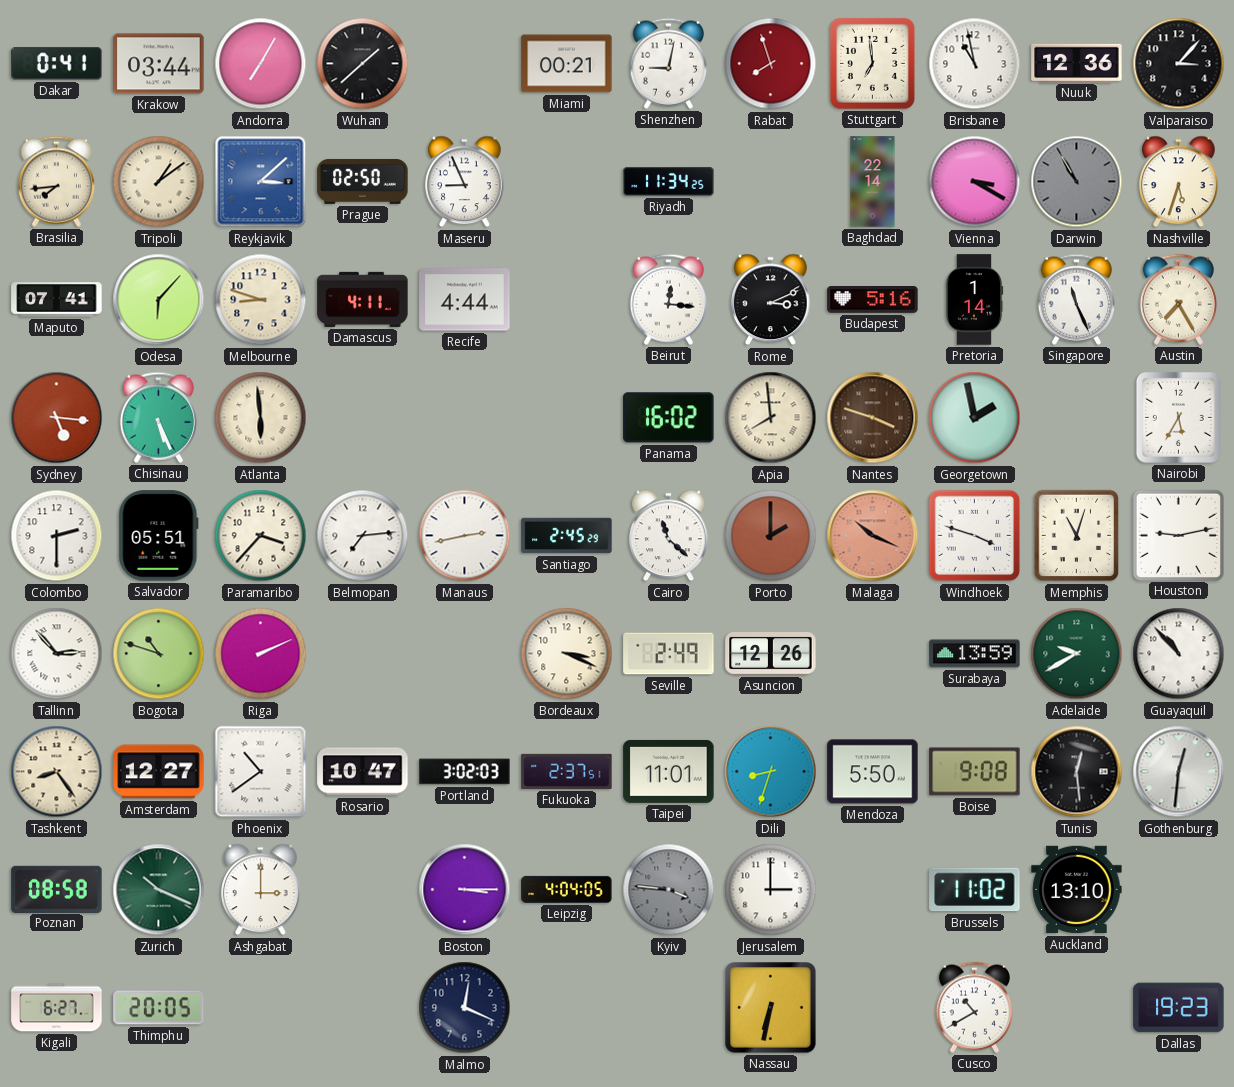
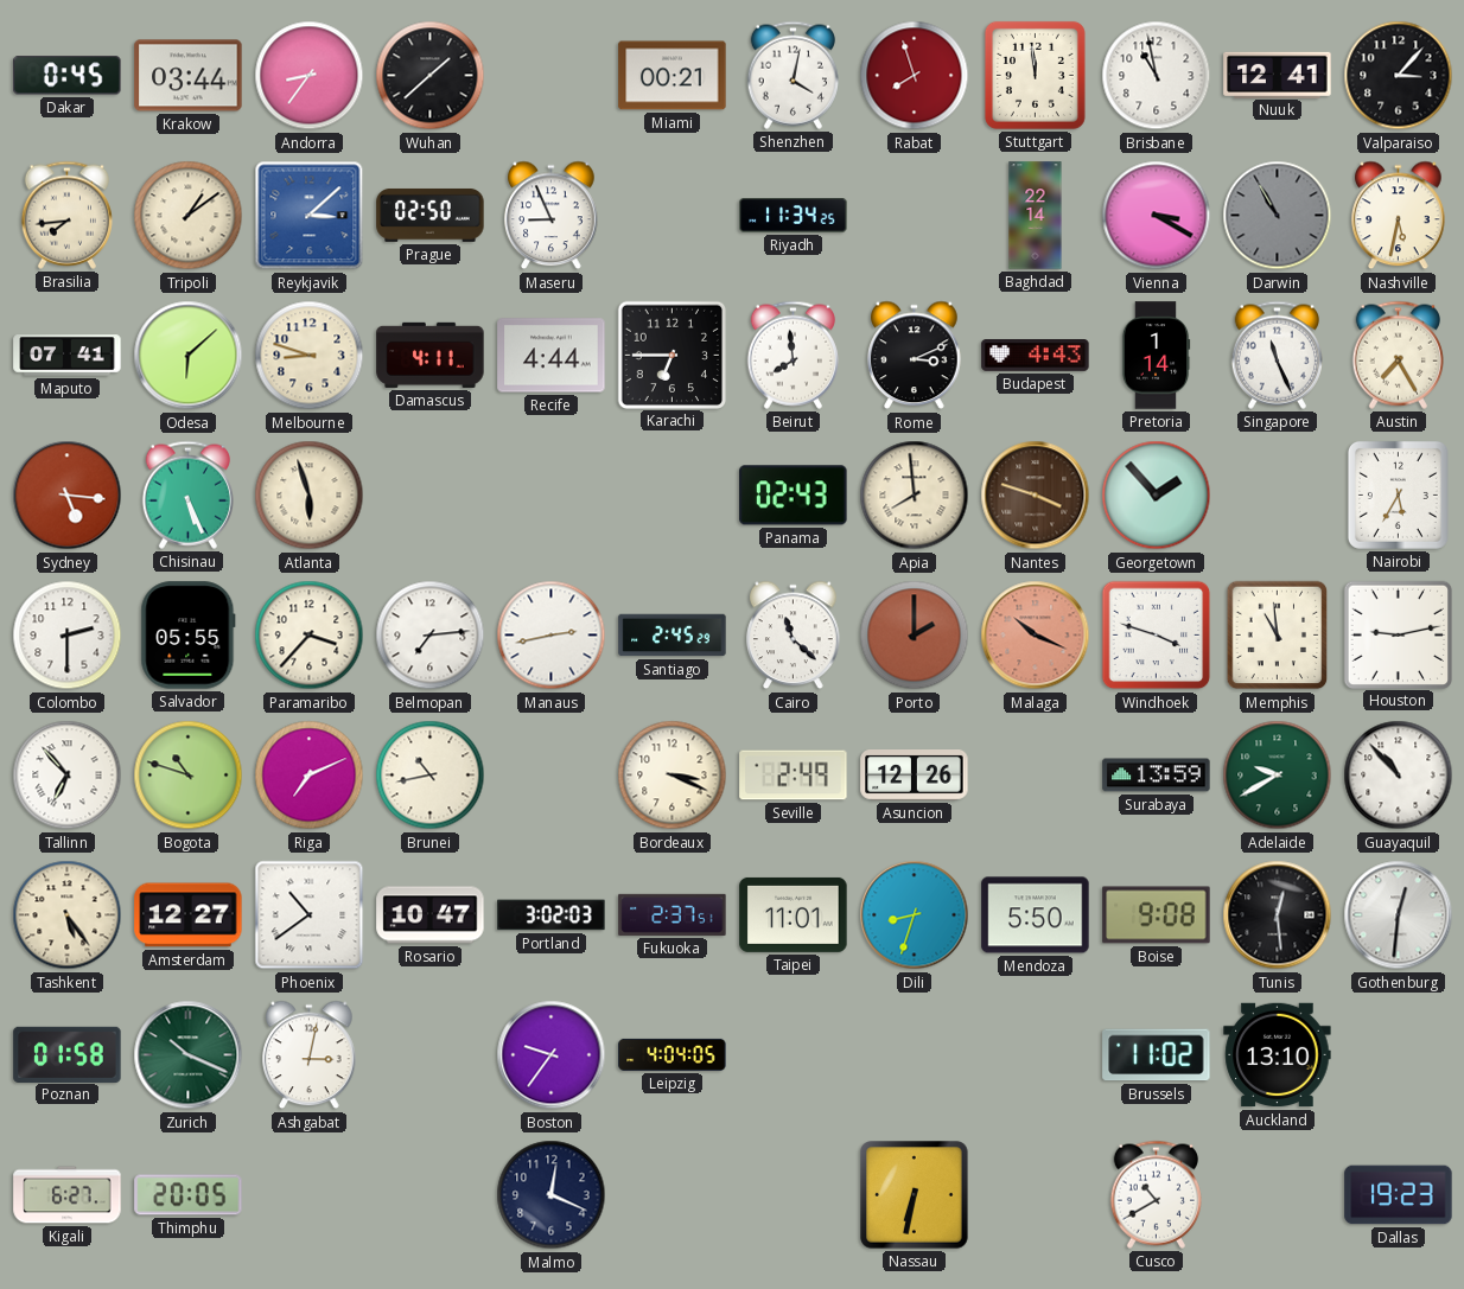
Dakar: 0:41 -> 0:45 (68, 76)
Andorra: 7:05 -> 8:36 (310, 76)
Shenzhen: 9:02 -> 4:02 (793, 75)
Stuttgart: 6:59 -> 11:59 (1035, 75)
Nuuk: 12:36 -> 12:41 (1278, 75)
Nashville: 5:33 -> 5:32 (1399, 216)
Odesa: 6:07 -> 6:08 (189, 356)
Karachi: none -> 6:45 (671, 355)
Beirut: 12:16 -> 7:59 (793, 355)
Budapest: 5:16 -> 4:43 (1036, 356)
Atlanta: 5:59 -> 5:57 (310, 496)
Panama: 16:02 -> 02:43 (794, 496)
Georgetown: 1:58 -> 1:53 (1157, 496)
Salvador: 05:51 -> 05:55 (189, 636)
Memphis: 11:03 -> 10:59 (1278, 636)
Tallinn: 2:53 -> 6:53 (68, 776)
Riga: 2:11 -> 7:11 (310, 776)
Brunei: none -> 10:43 (431, 776)
Tashkent: 8:24 -> 5:24 (68, 915)
Poznan: 08:58 -> 01:58 (68, 1054)
Ashgabat: 3:00 -> 3:02 (310, 1055)
Boston: 3:15 -> 9:36 (552, 1055)
Kyiv: 3:46 -> none (669, 890)
Jerusalem: 3:00 -> none (771, 890)
